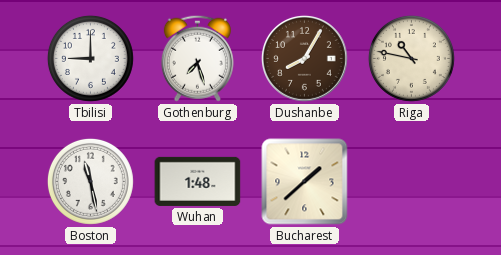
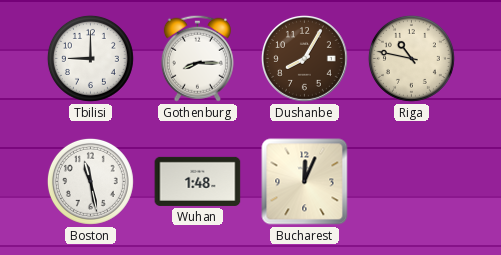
Gothenburg: 7:27 -> 8:15 (197, 58)
Bucharest: 1:38 -> 12:04 (305, 182)
